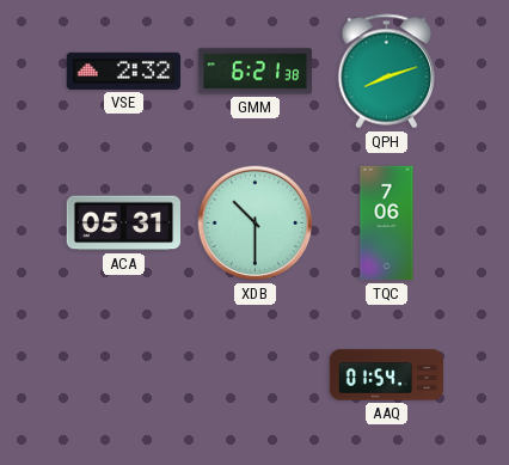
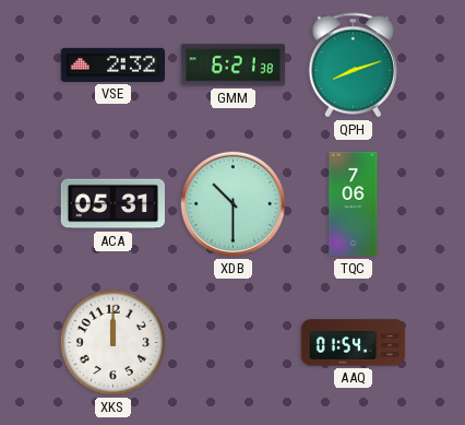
XKS: none -> 12:00 (112, 342)
